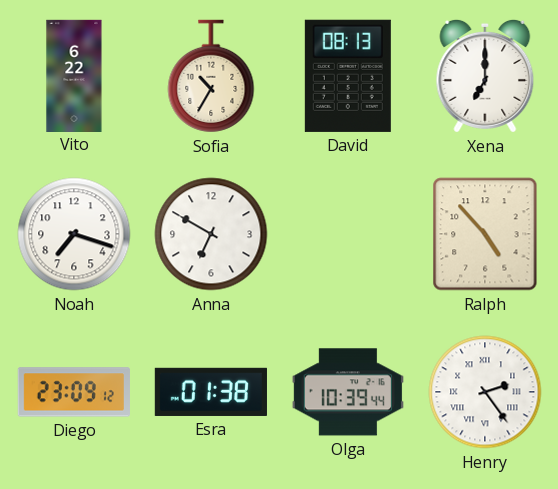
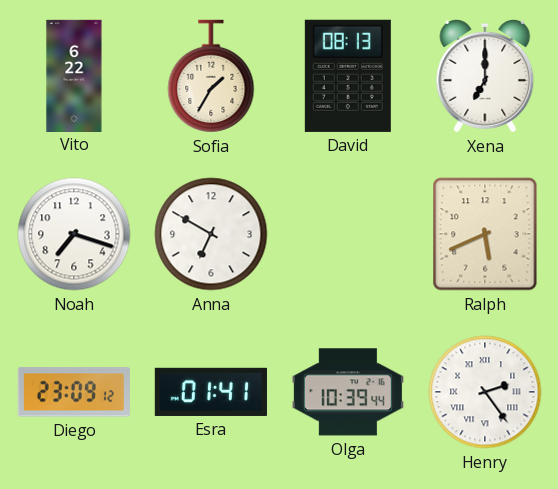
Sofia: 10:35 -> 1:35 (211, 76)
Ralph: 4:53 -> 5:41 (485, 234)
Esra: 01:38 -> 01:41 (211, 392)
